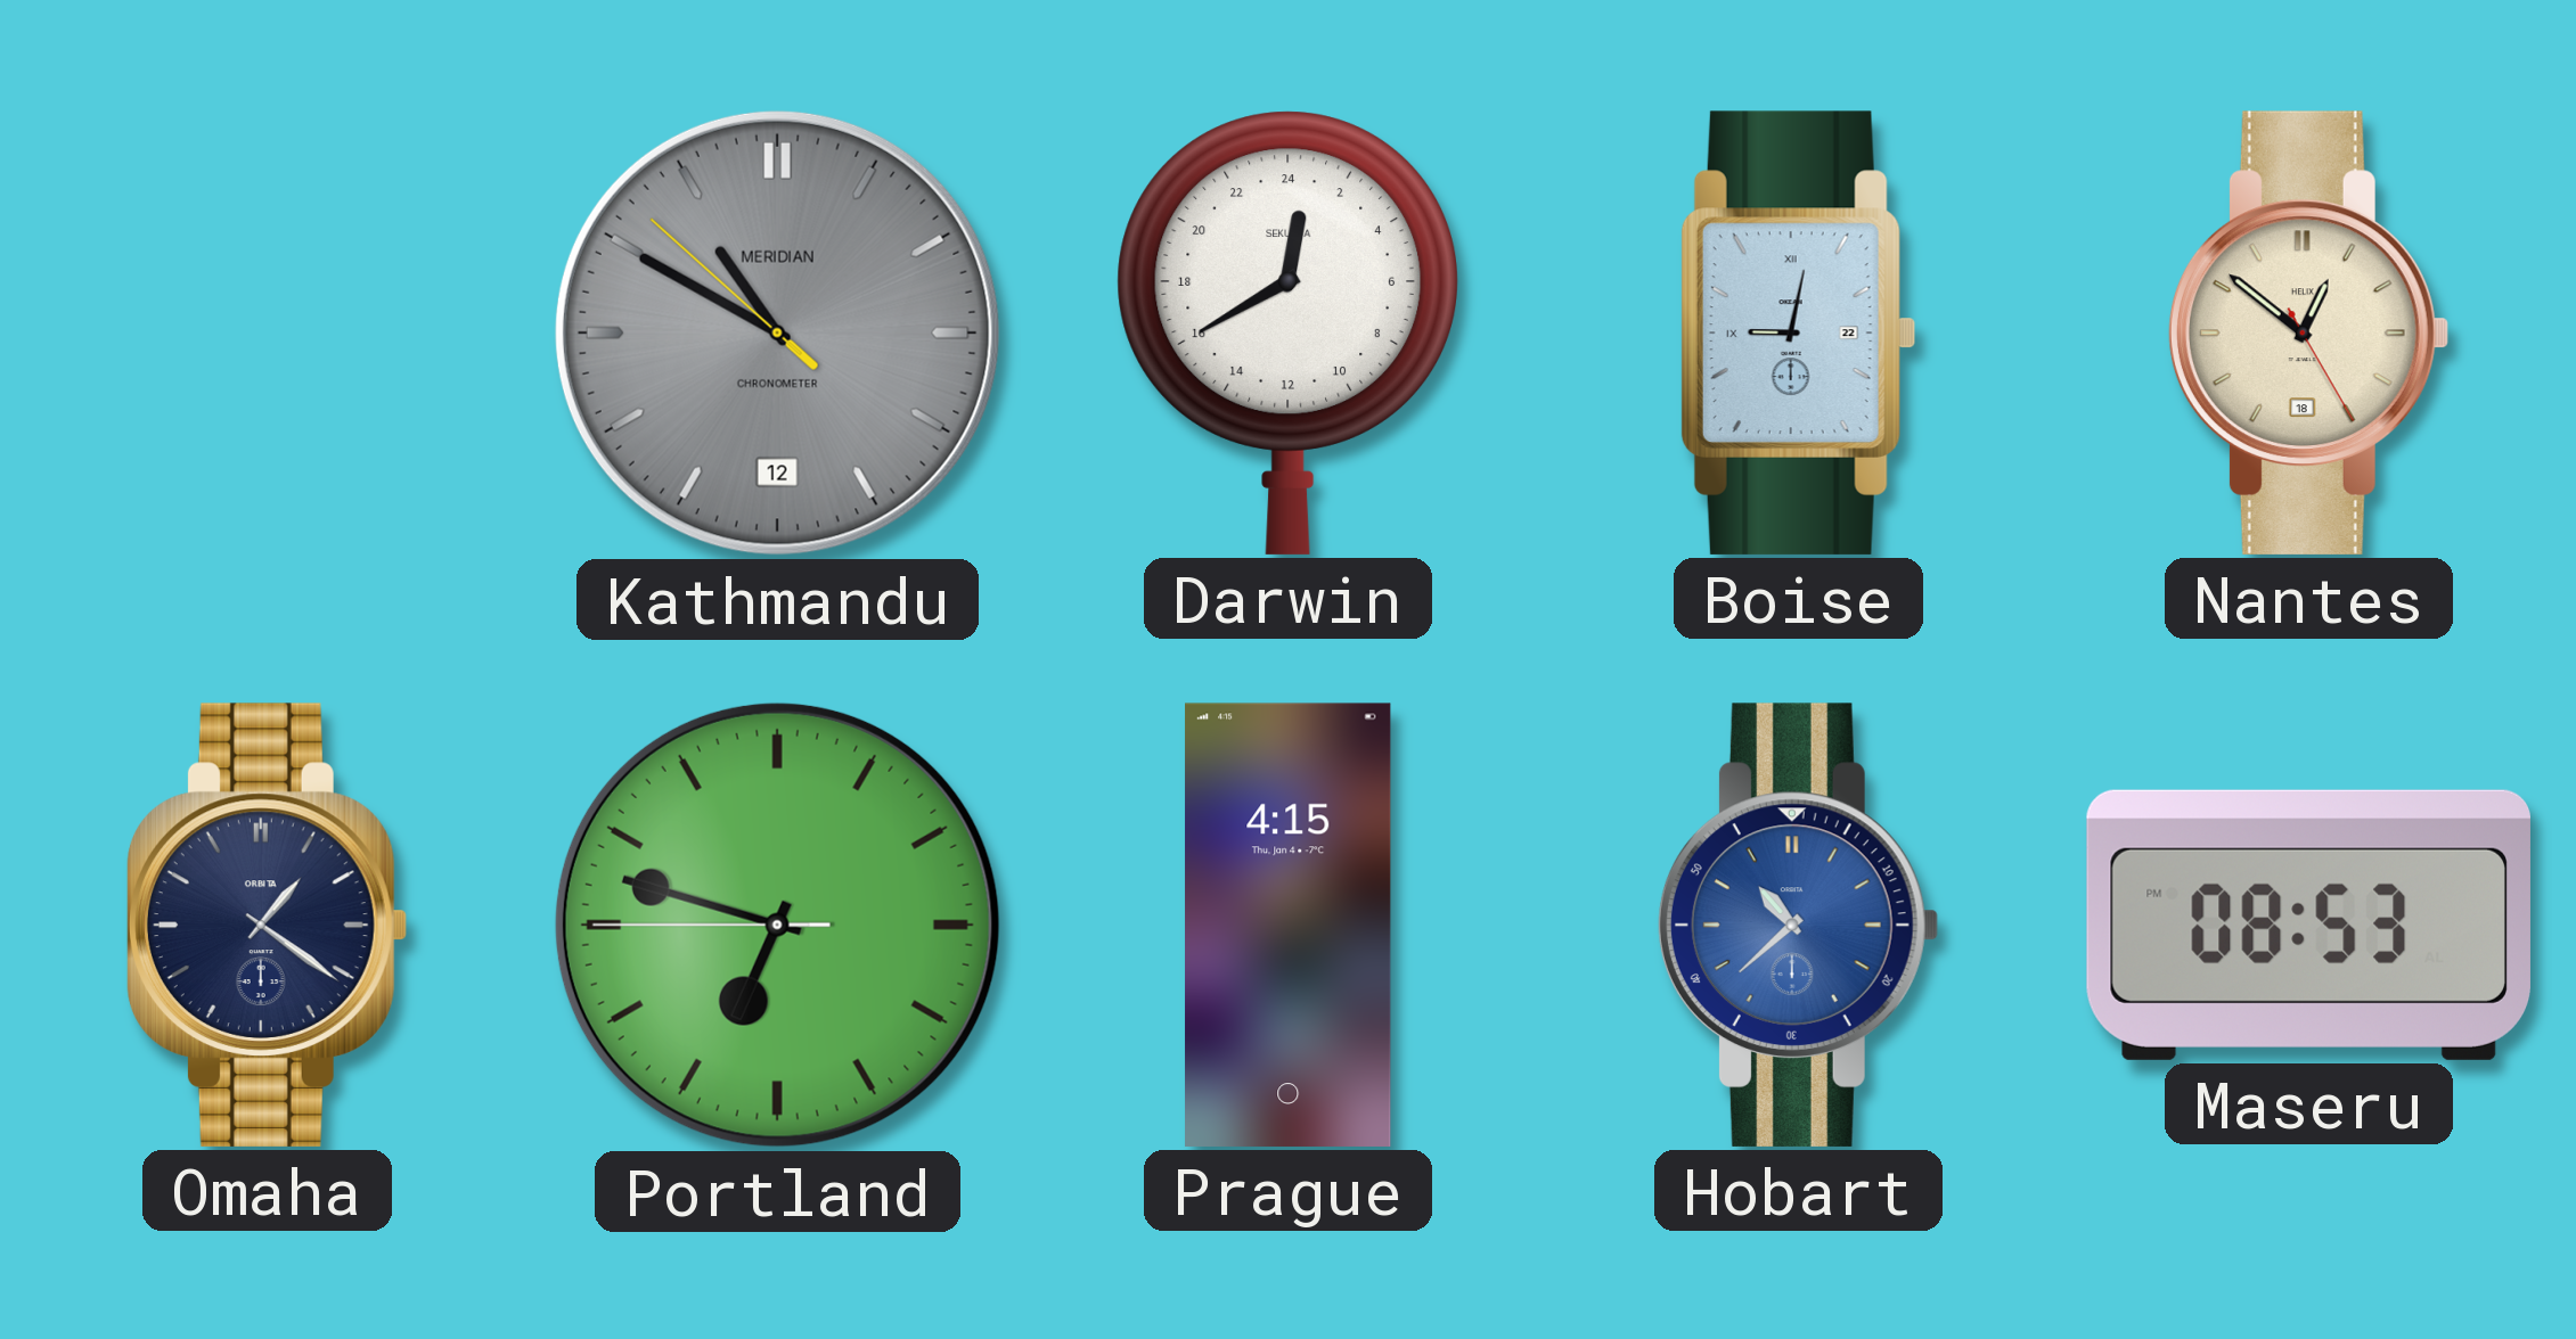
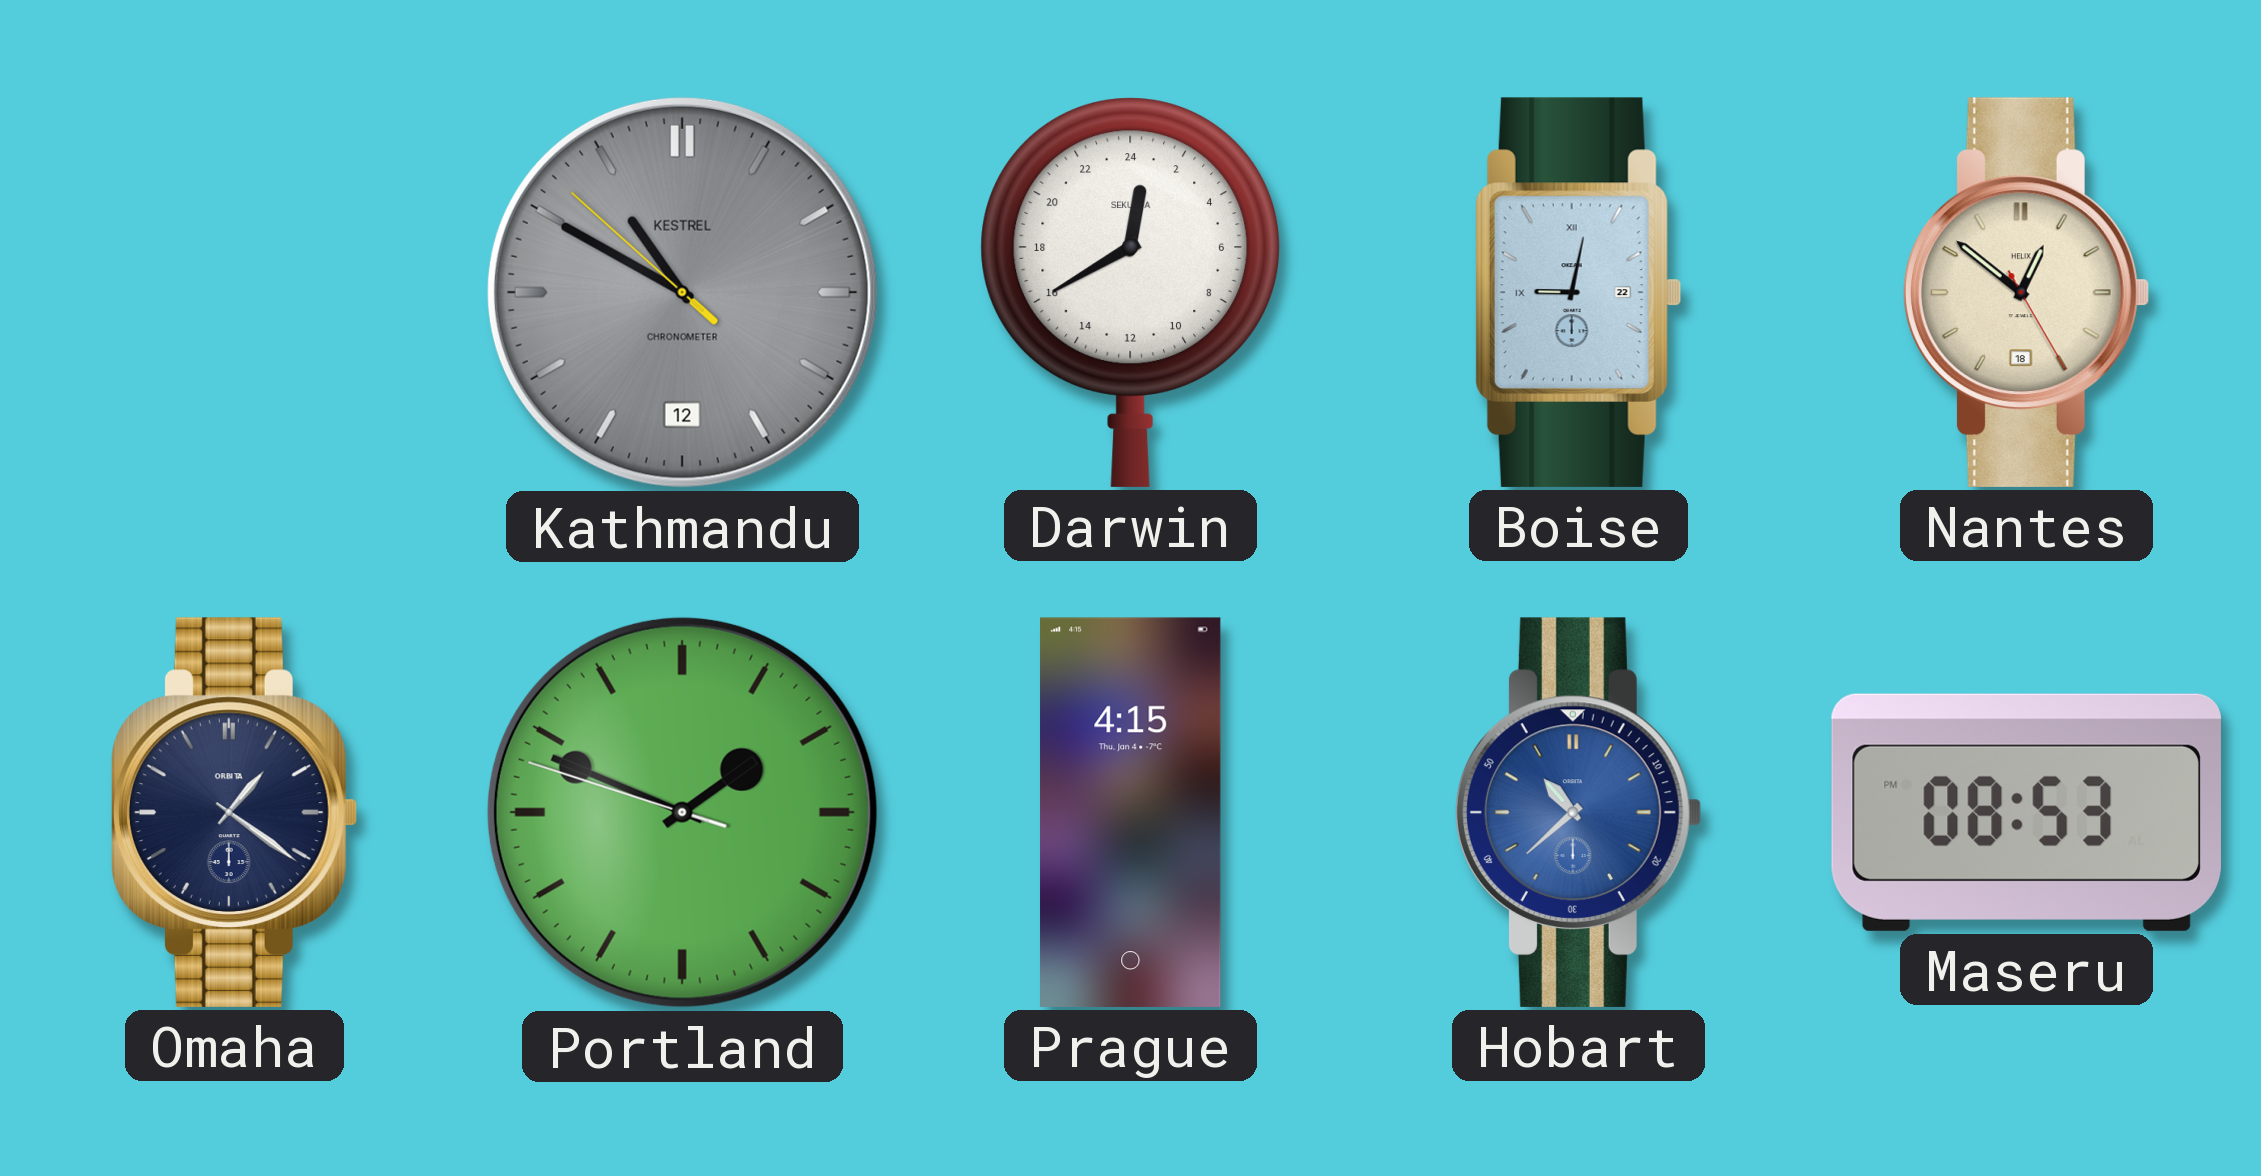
Kathmandu brand: MERIDIAN -> KESTREL (682, 292)
Portland: 6:47 -> 1:48 (682, 812)
